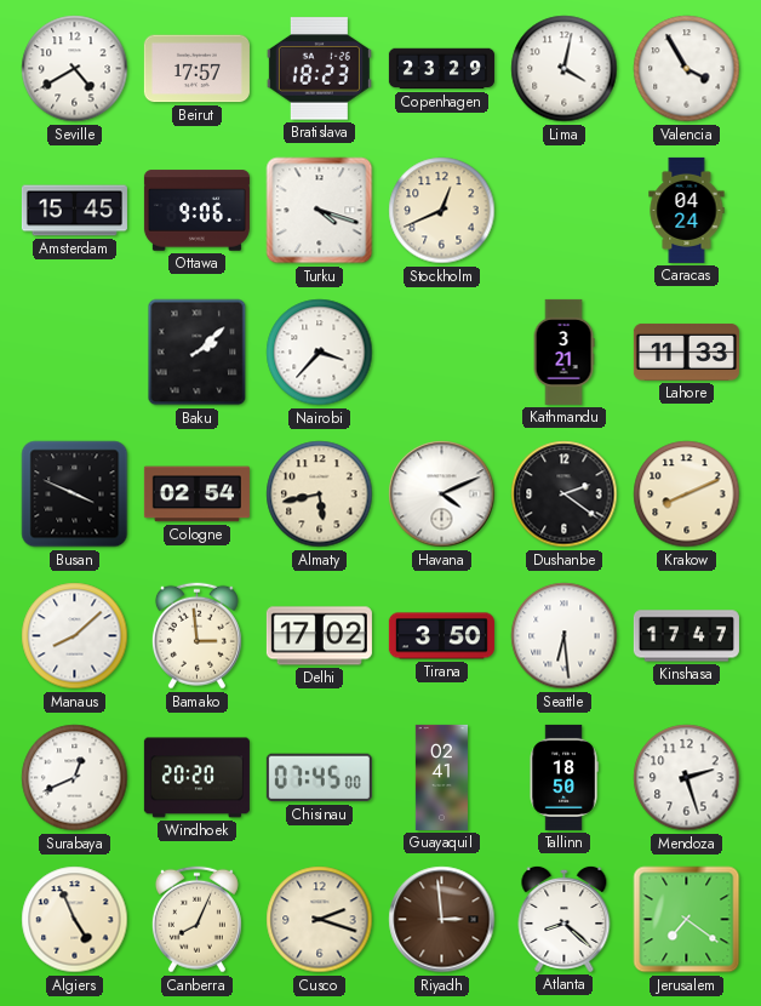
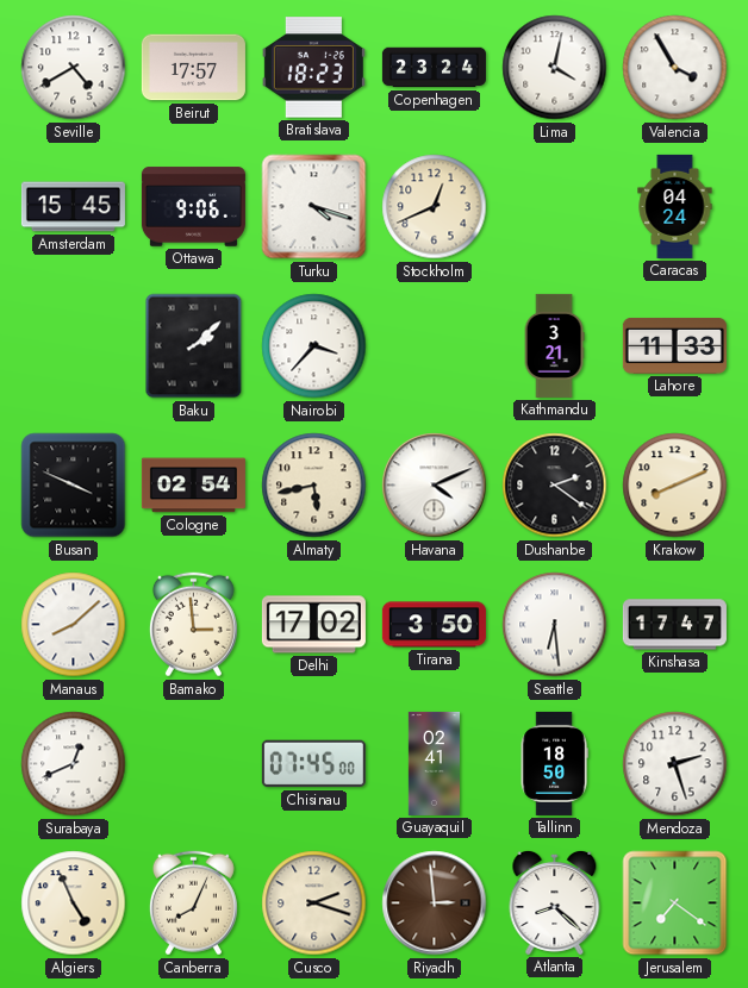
Copenhagen: 23:29 -> 23:24 (434, 68)
Windhoek: 20:20 -> none (196, 778)
